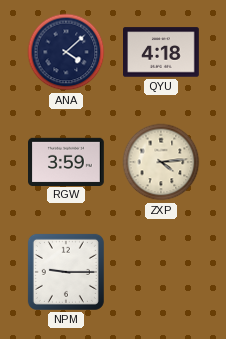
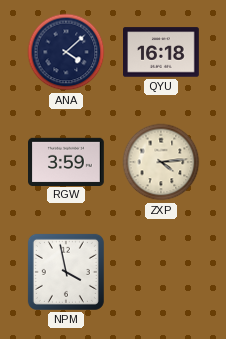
QYU: 4:18 -> 16:18 (162, 52)
NPM: 9:15 -> 3:58 (66, 272)
